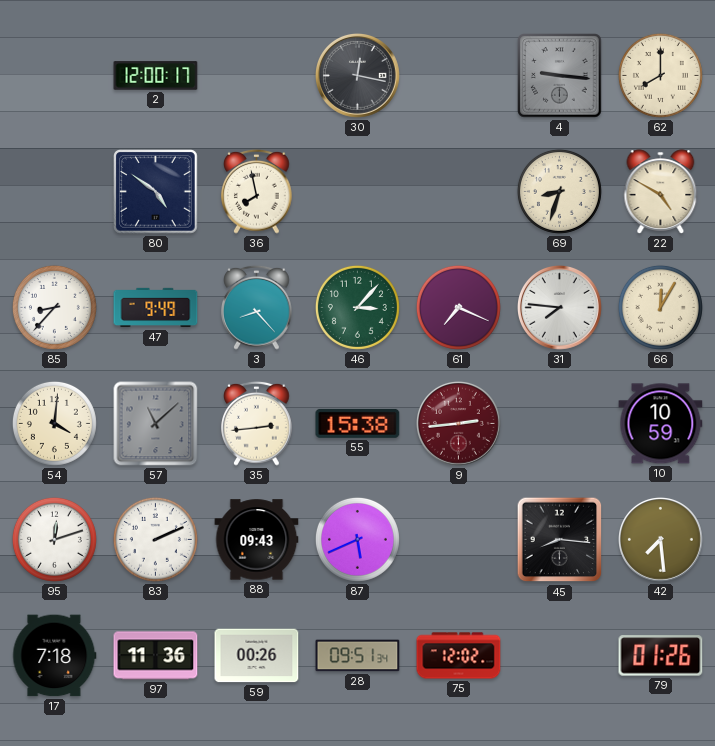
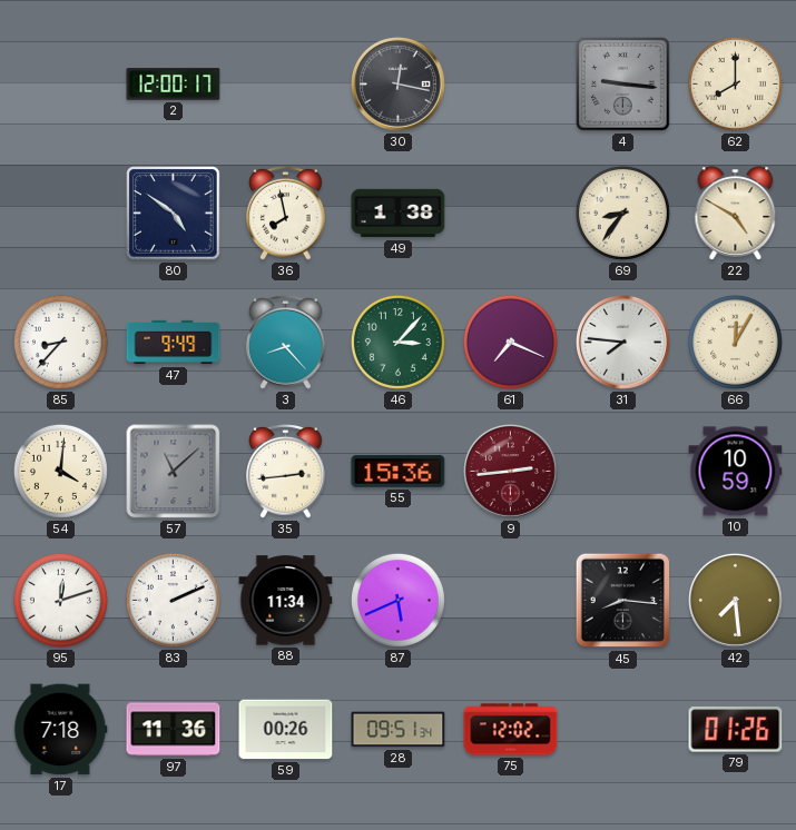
49: none -> 1:38 (399, 214)
69: 8:33 -> 8:36 (622, 213)
55: 15:38 -> 15:36 (399, 471)
88: 09:43 -> 11:34 (286, 601)
